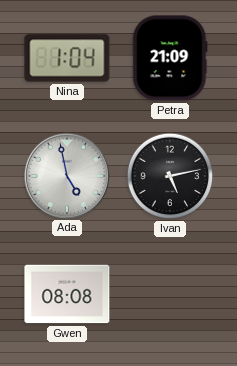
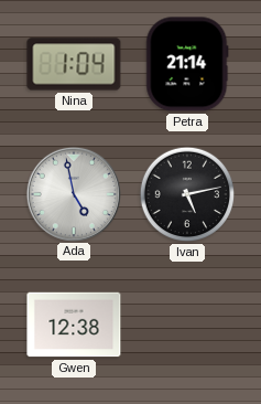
Petra: 21:09 -> 21:14 (187, 64)
Gwen: 08:08 -> 12:38 (74, 325)
